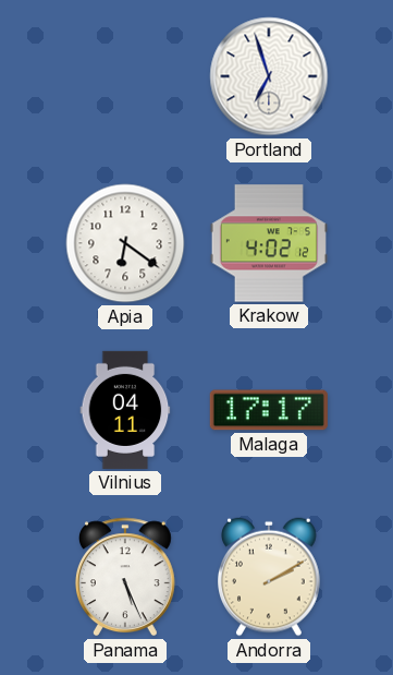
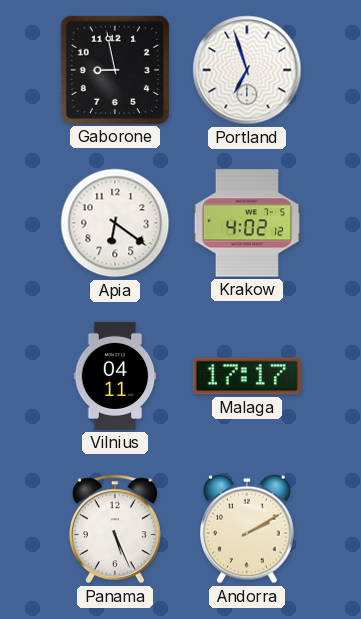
Gaborone: none -> 8:58 (115, 70)
